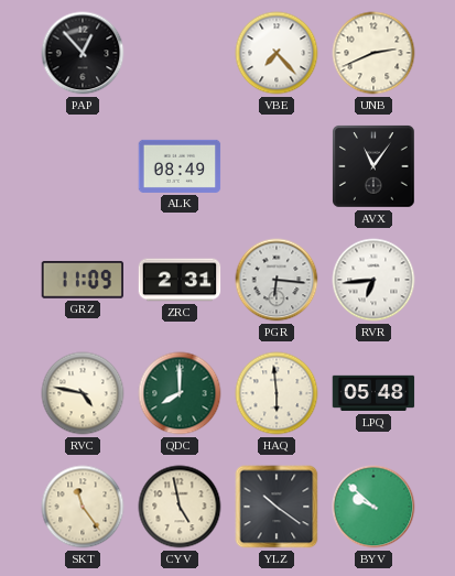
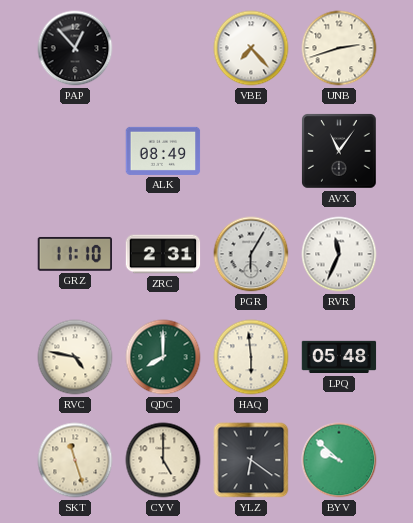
UNB: 2:41 -> 2:42 (339, 48)
GRZ: 11:09 -> 11:10 (74, 254)
PGR: 6:16 -> 6:05 (251, 254)
RVR: 6:44 -> 11:34 (339, 254)
SKT: 11:24 -> 11:27 (75, 460)
CYV: 4:58 -> 5:00 (163, 460)
YLZ: 10:21 -> 6:21 (251, 460)
